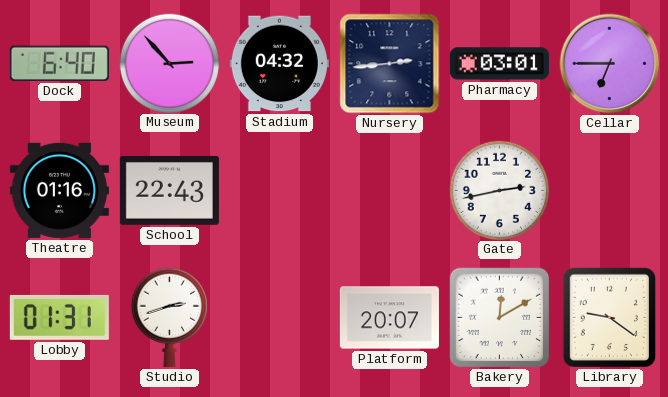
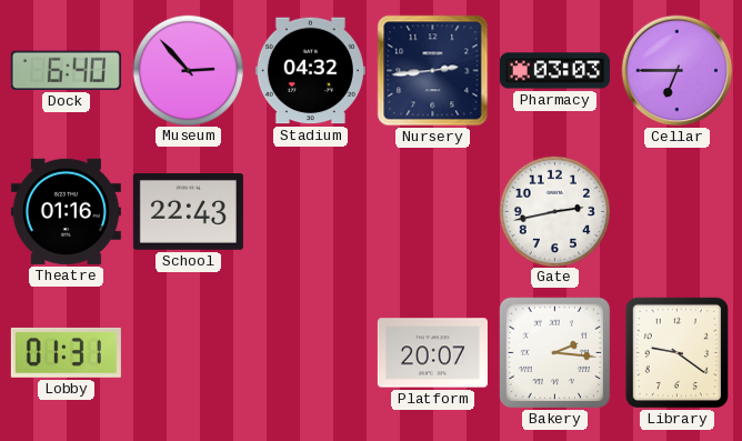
Pharmacy: 03:01 -> 03:03 (554, 71)
Studio: 2:42 -> none (169, 317)
Bakery: 12:10 -> 2:16 (555, 353)
